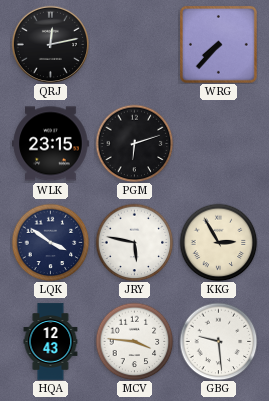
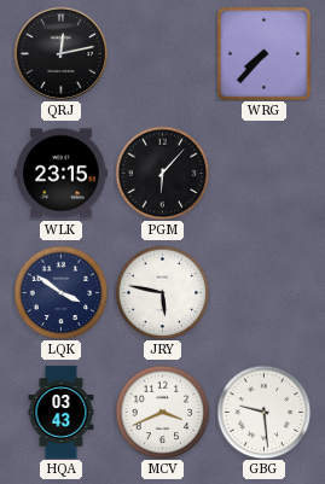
PGM: 6:12 -> 6:07 (162, 173)
KKG: 2:55 -> none (218, 242)
HQA: 12:43 -> 03:43 (62, 413)
MCV: 3:46 -> 3:41 (162, 412)
